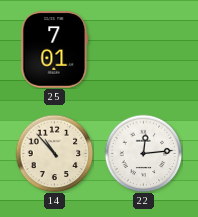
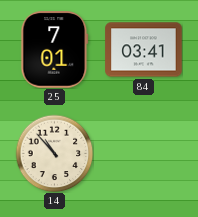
84: none -> 03:41 (144, 50)
22: 12:14 -> none (143, 153)
